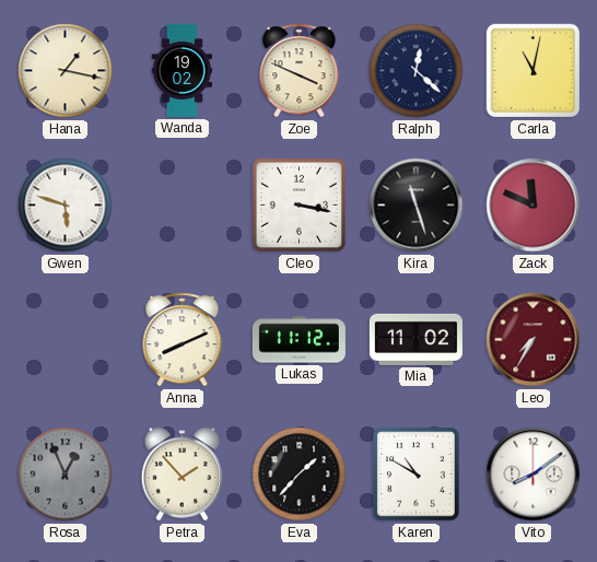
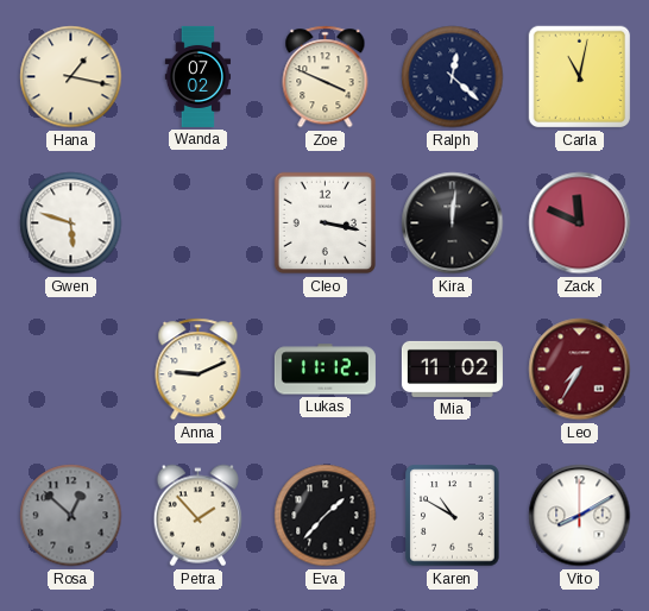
Wanda: 19:02 -> 07:02 (199, 76)
Kira: 11:27 -> 12:01 (453, 223)
Anna: 8:11 -> 9:11 (199, 370)
Rosa: 12:56 -> 12:52 (71, 516)
Vito: 8:09 -> 8:10 (580, 516)
